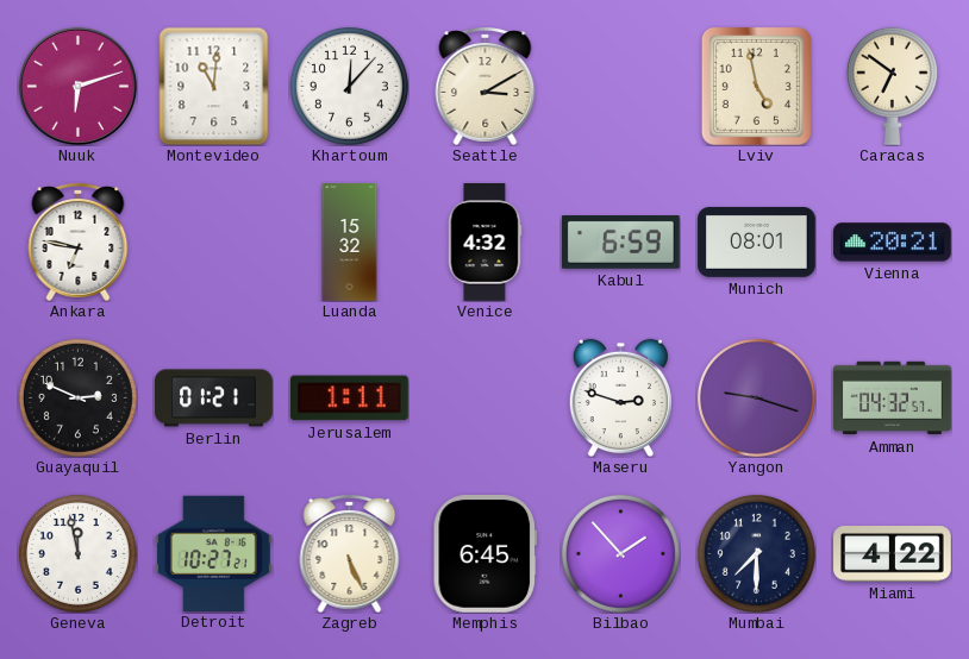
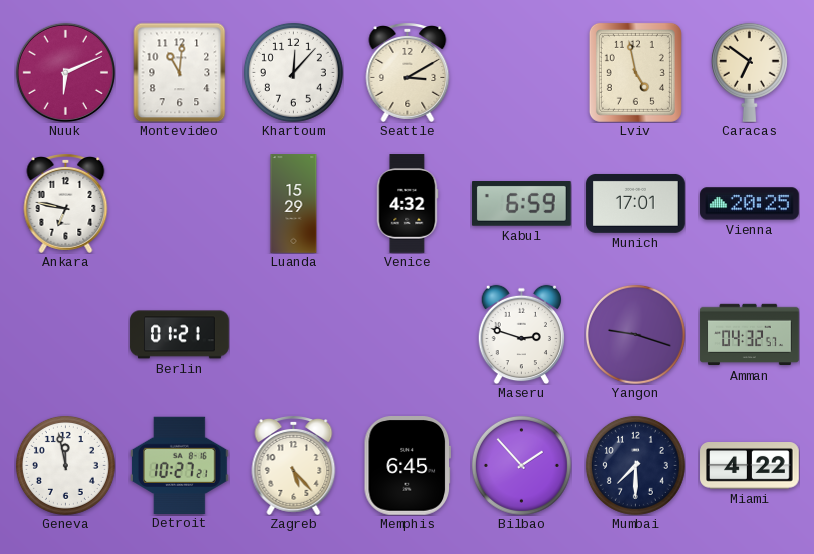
Nuuk: 6:12 -> 6:11 (65, 72)
Luanda: 15:32 -> 15:29 (294, 204)
Munich: 08:01 -> 17:01 (636, 203)
Vienna: 20:21 -> 20:25 (750, 204)
Guayaquil: 2:49 -> none (77, 397)
Jerusalem: 1:11 -> none (350, 398)
Zagreb: 5:26 -> 5:23 (294, 466)
